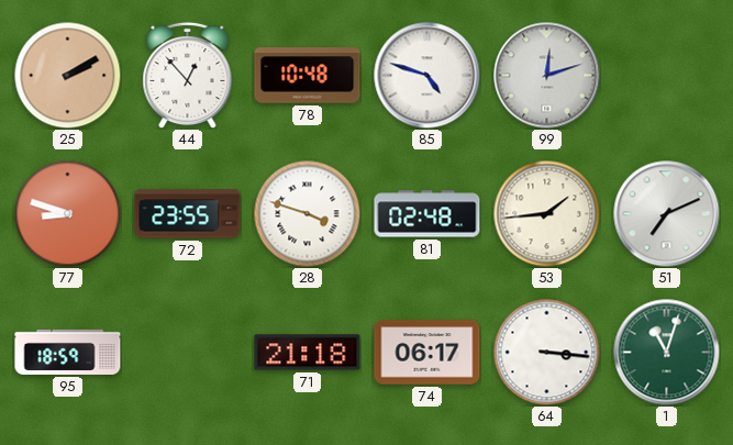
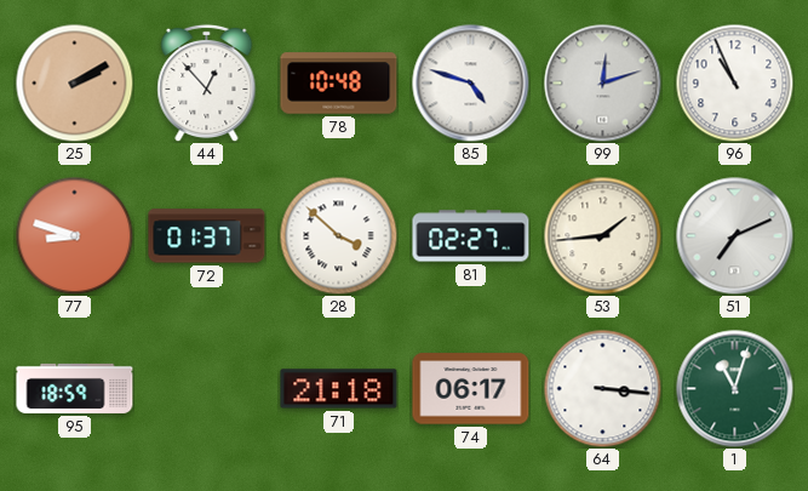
96: none -> 10:56 (734, 82)
72: 23:55 -> 01:37 (207, 236)
28: 3:48 -> 3:52 (338, 235)
81: 02:48 -> 02:27 (471, 236)
